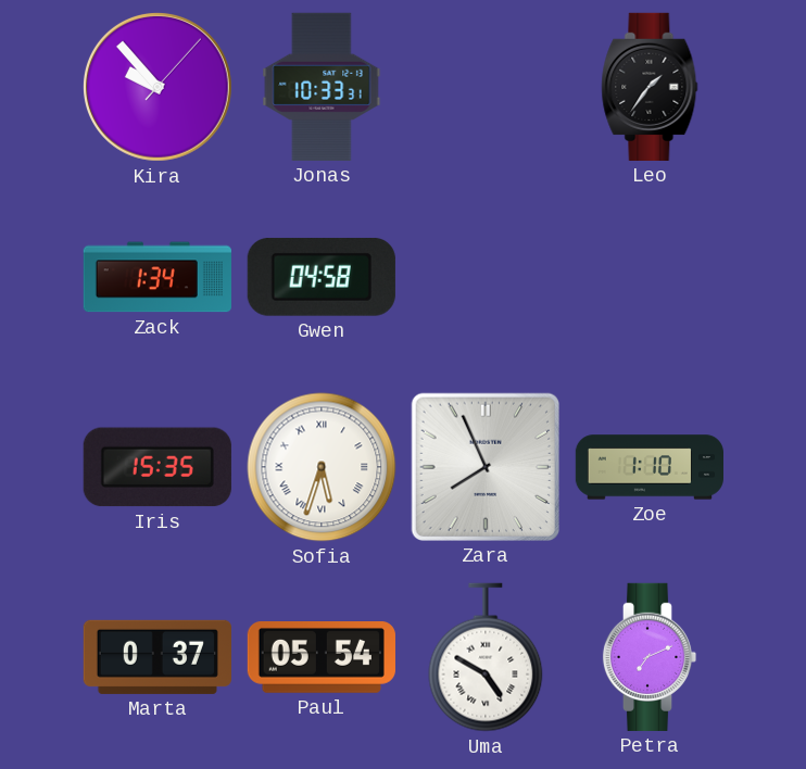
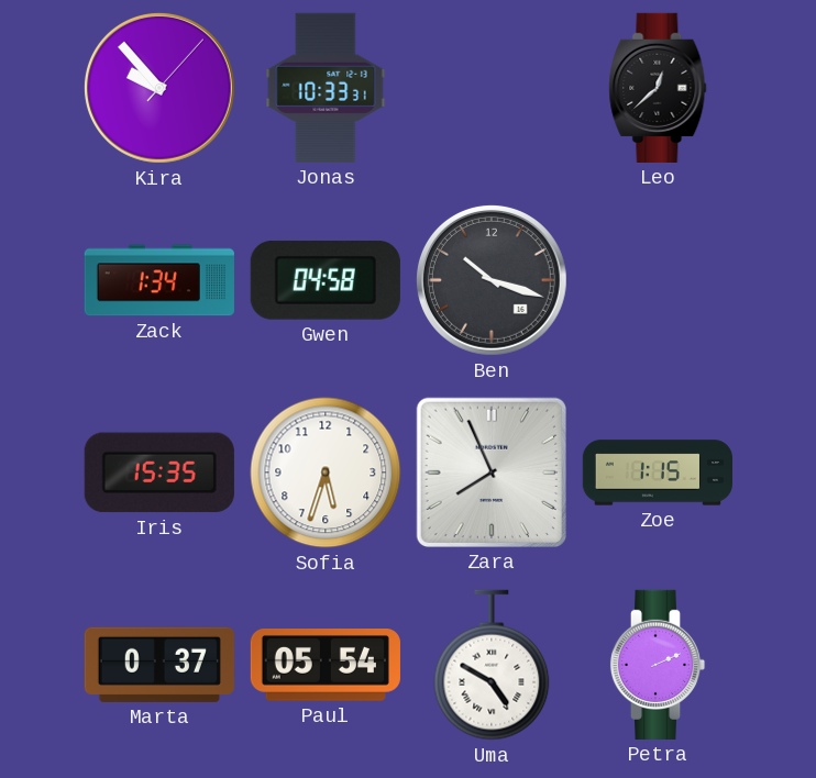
Leo: 1:36 -> 12:38 (658, 88)
Ben: none -> 10:18 (492, 280)
Sofia numerals: Roman -> Arabic (326, 473)
Zoe: 1:10 -> 1:15 (657, 473)
Petra: 7:11 -> 2:11 (658, 665)
